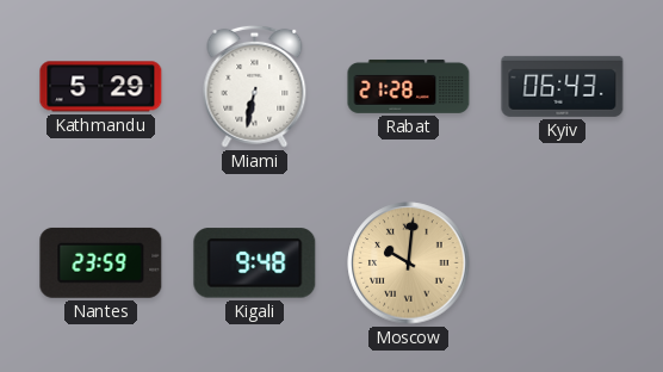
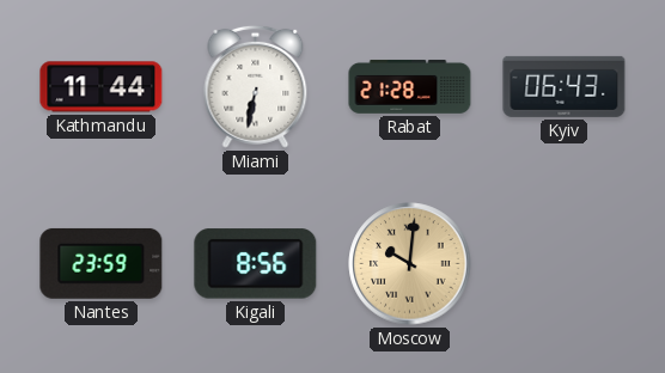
Kathmandu: 5:29 -> 11:44 (102, 87)
Kigali: 9:48 -> 8:56 (256, 264)
